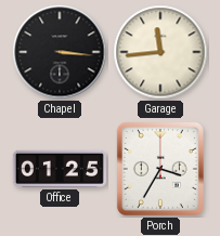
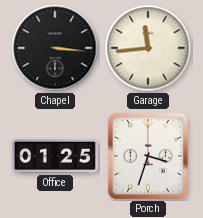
Porch: 3:35 -> 3:33 (148, 156)
